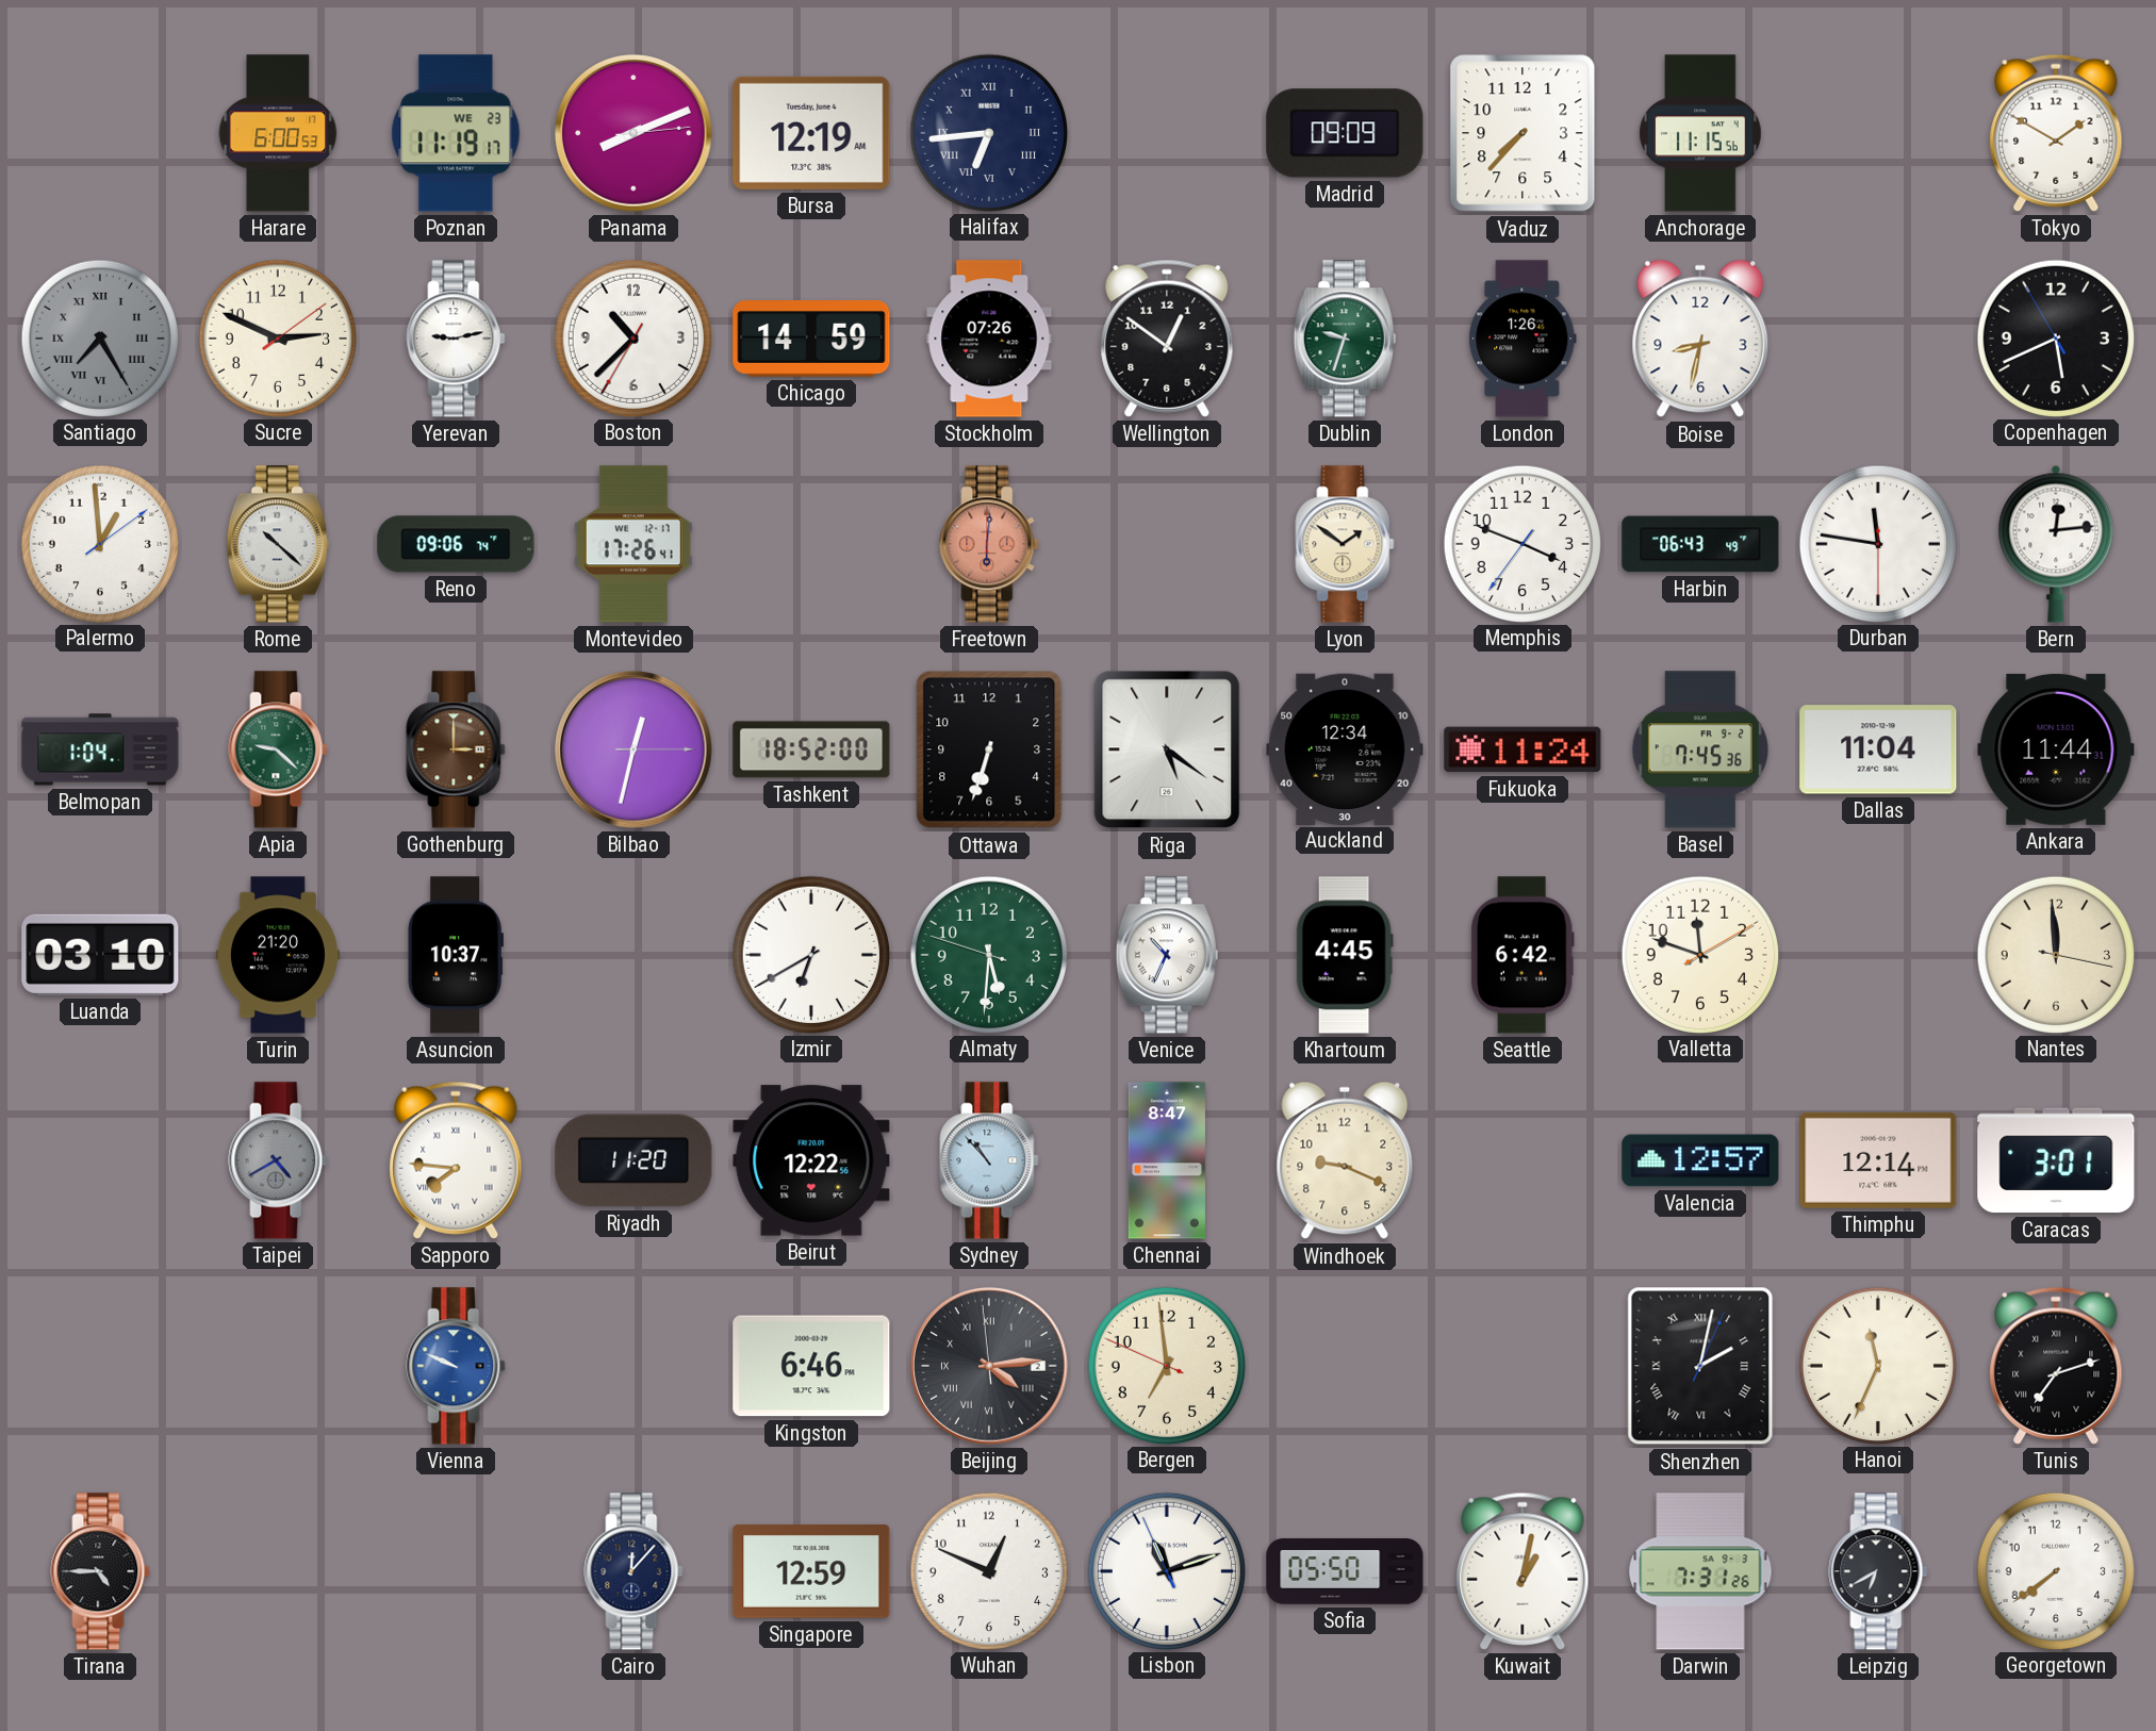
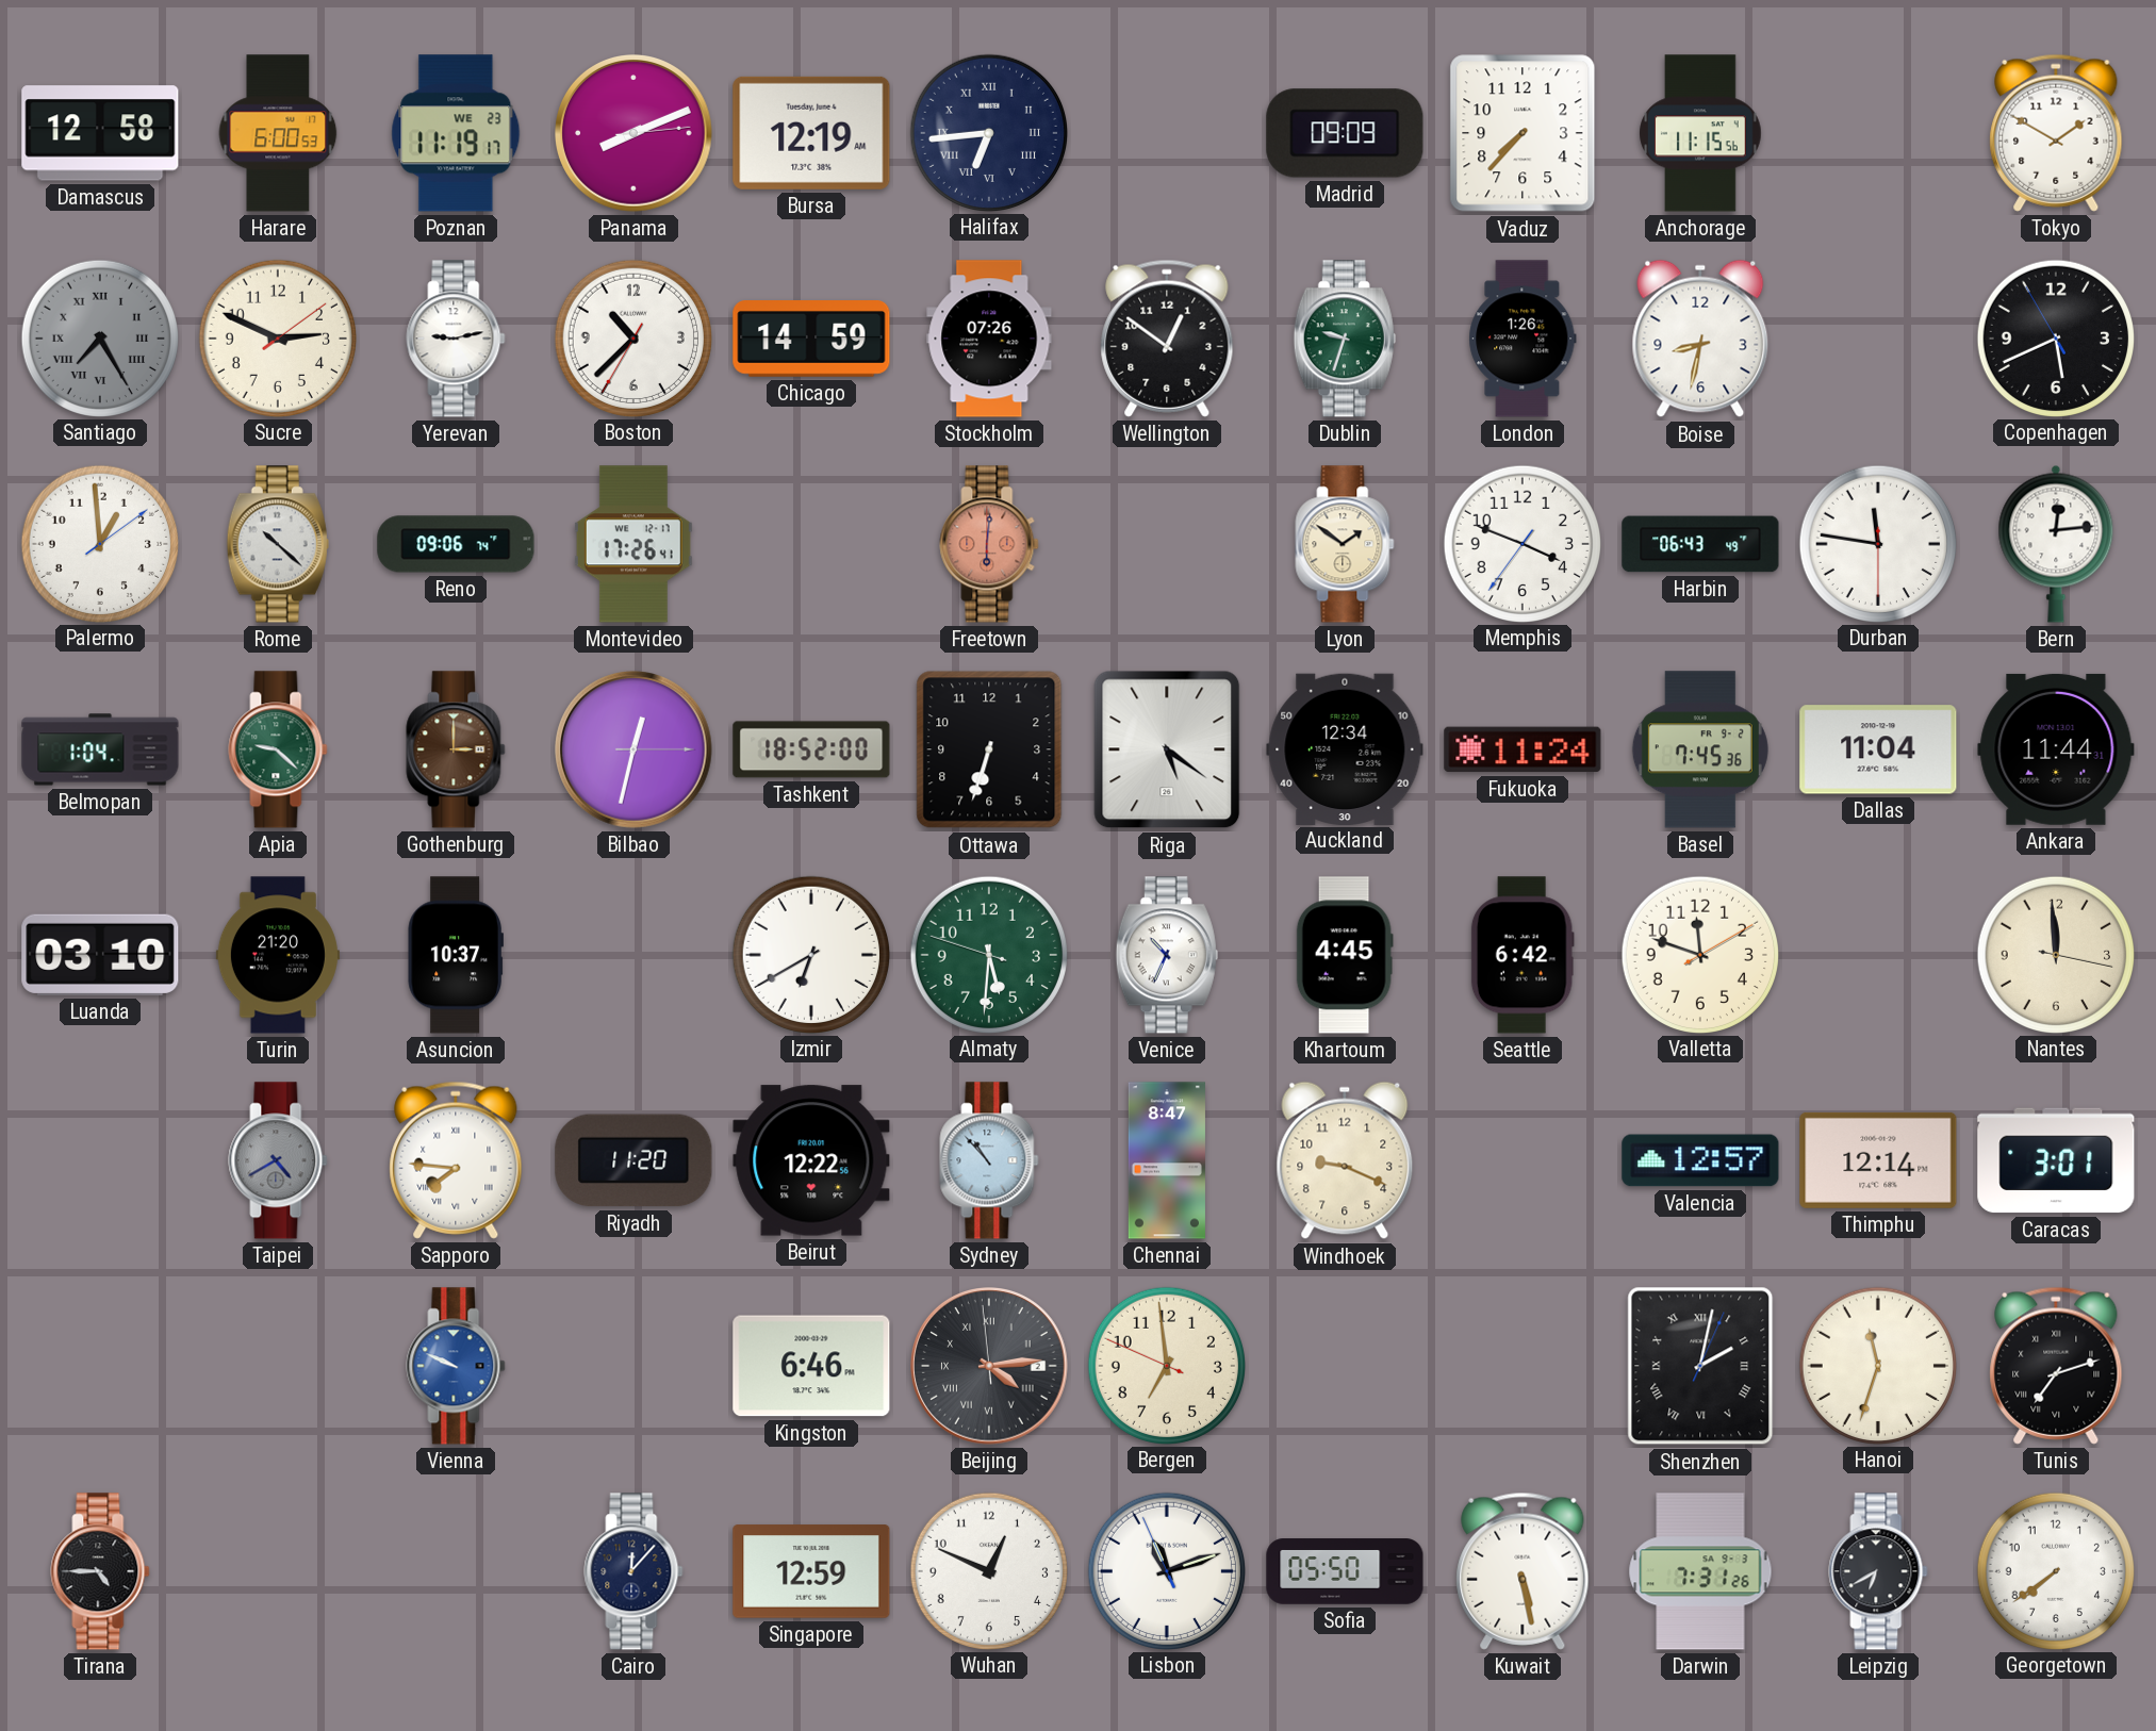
Damascus: none -> 12:58 (100, 133)
Hanoi: 11:34 -> 11:33 (1877, 1365)
Kuwait: 1:02 -> 5:28 (1523, 1571)
